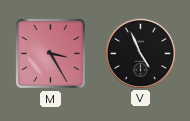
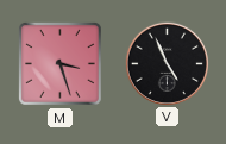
M: 3:25 -> 3:27 (59, 63)
